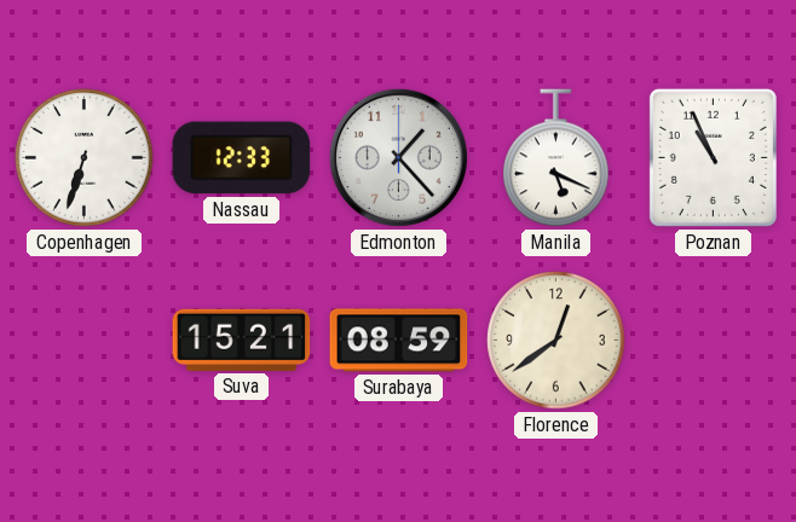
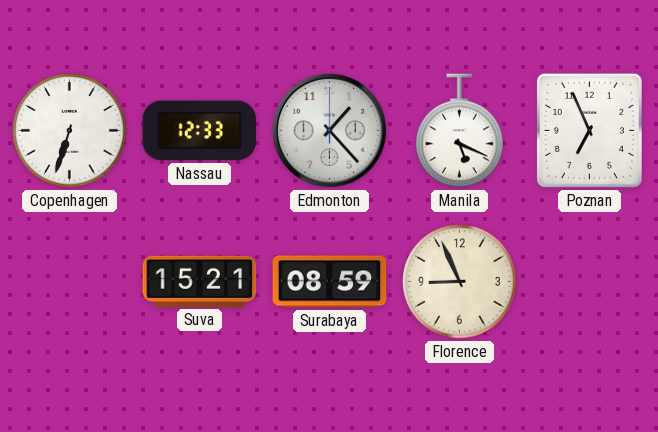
Poznan: 10:56 -> 6:56 (589, 130)
Florence: 12:39 -> 8:56 (460, 282)
